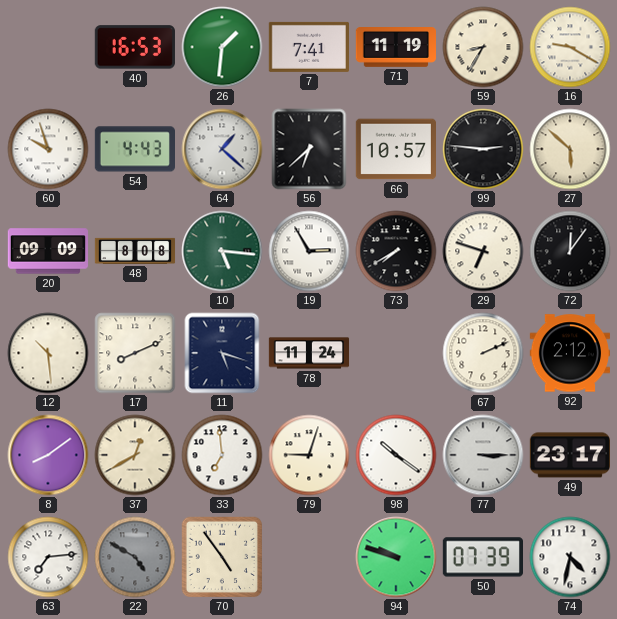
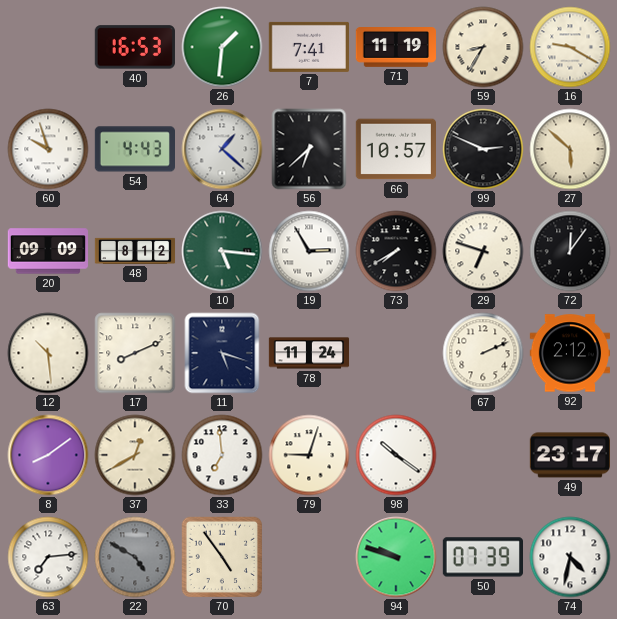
99: 2:46 -> 2:49 (483, 149)
48: 8:08 -> 8:12 (135, 251)
77: 3:15 -> none (483, 455)
